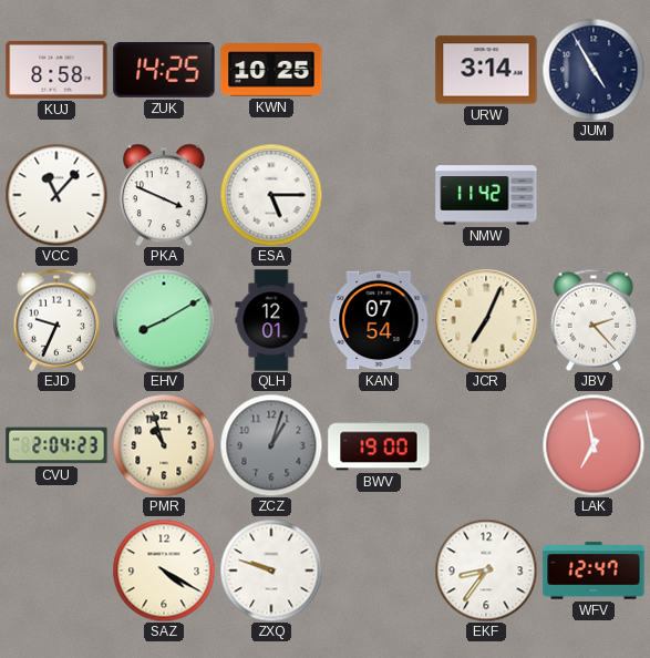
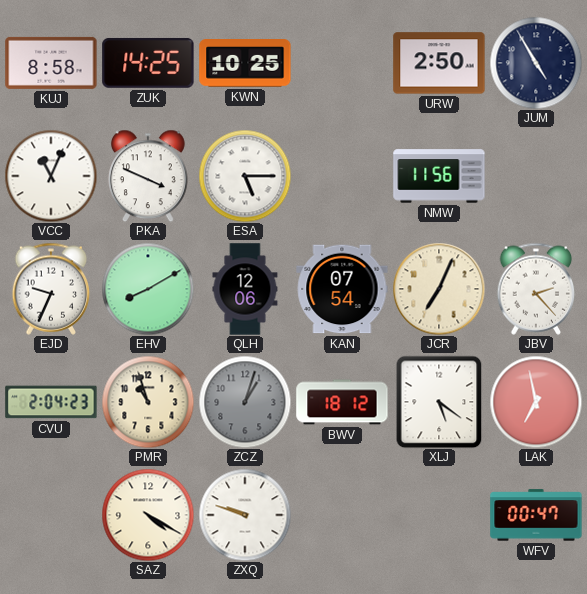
URW: 3:14 -> 2:50 (439, 63)
VCC: 11:07 -> 11:04 (51, 176)
NMW: 11:42 -> 11:56 (439, 176)
QLH: 12:01 -> 12:06 (245, 289)
BWV: 19:00 -> 18:12 (342, 402)
XLJ: none -> 5:21 (439, 402)
EKF: 8:36 -> none (486, 570)
WFV: 12:47 -> 00:47 (536, 515)
